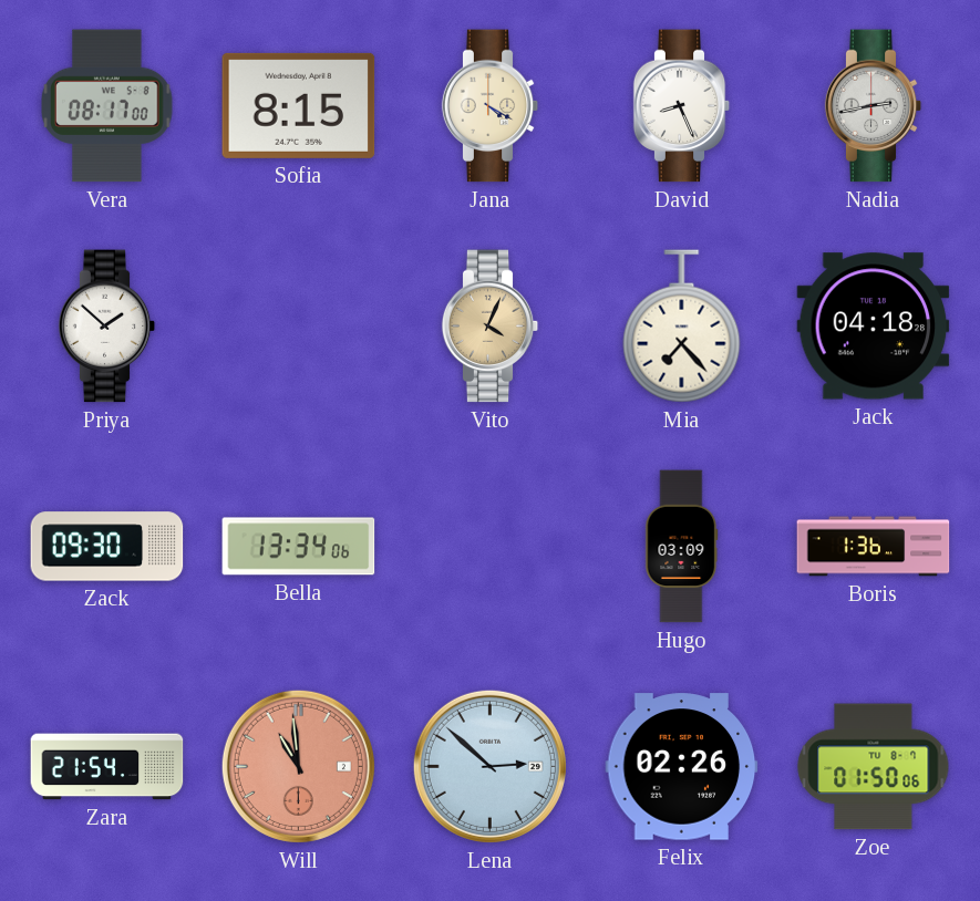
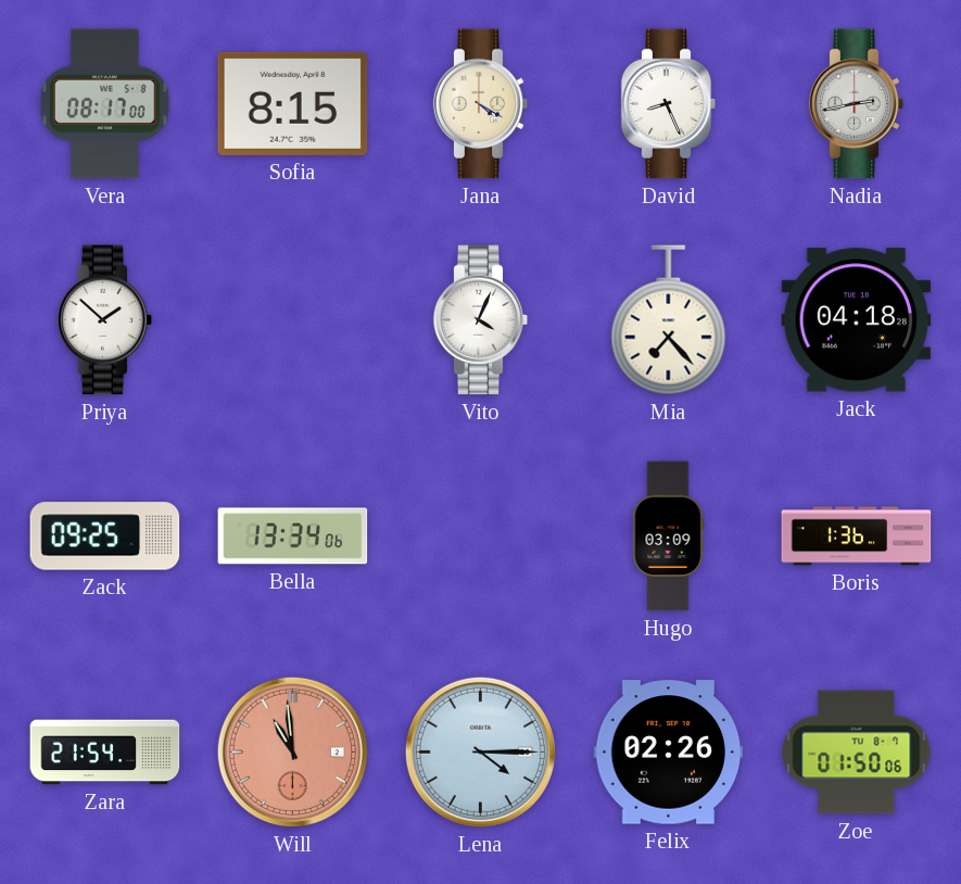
Vito dial: champagne -> white (481, 320)
Zack: 09:30 -> 09:25 (105, 536)
Lena: 2:52 -> 4:15 (480, 752)
